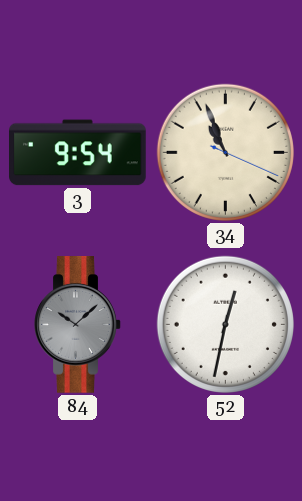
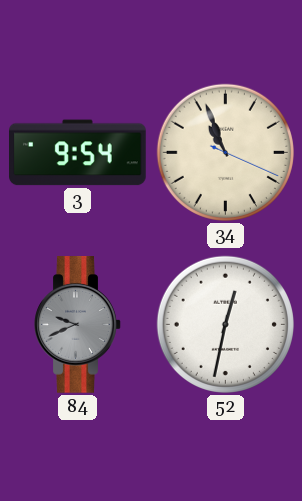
84: 10:08 -> 9:41 (78, 325)
